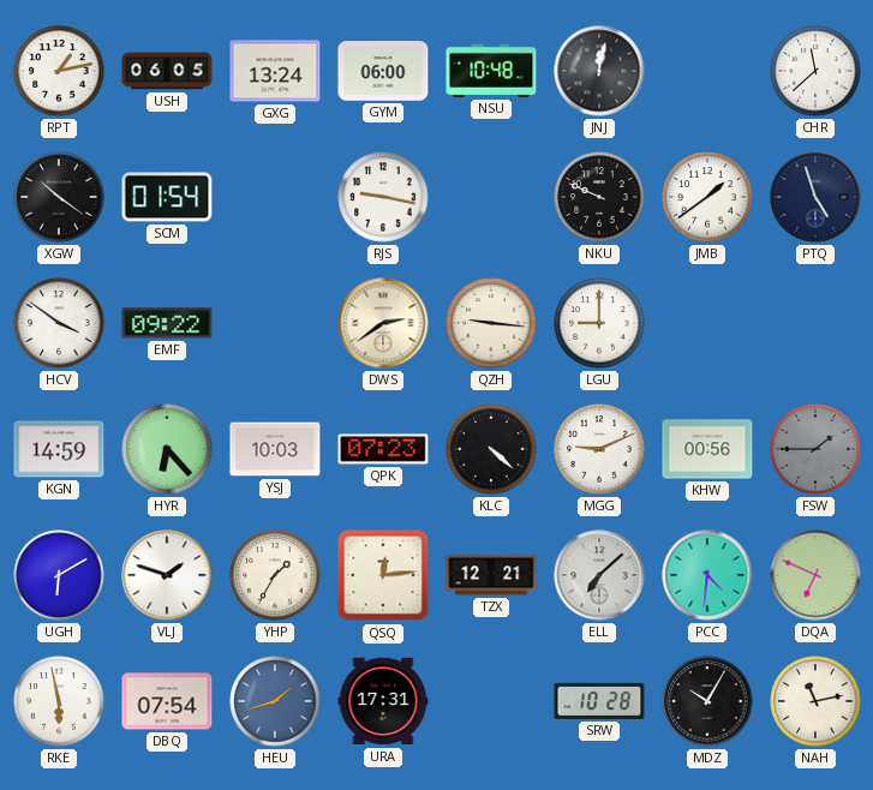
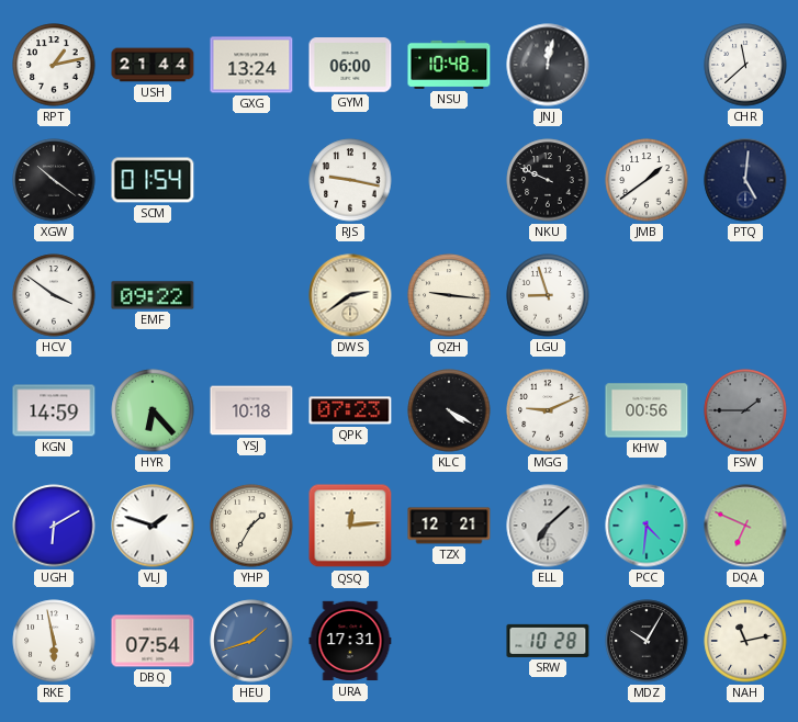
USH: 06:05 -> 21:44 (153, 65)
PTQ: 4:57 -> 5:01 (745, 180)
LGU: 9:00 -> 8:57 (548, 295)
YSJ: 10:03 -> 10:18 (251, 410)
KLC: 4:22 -> 4:20 (449, 410)
